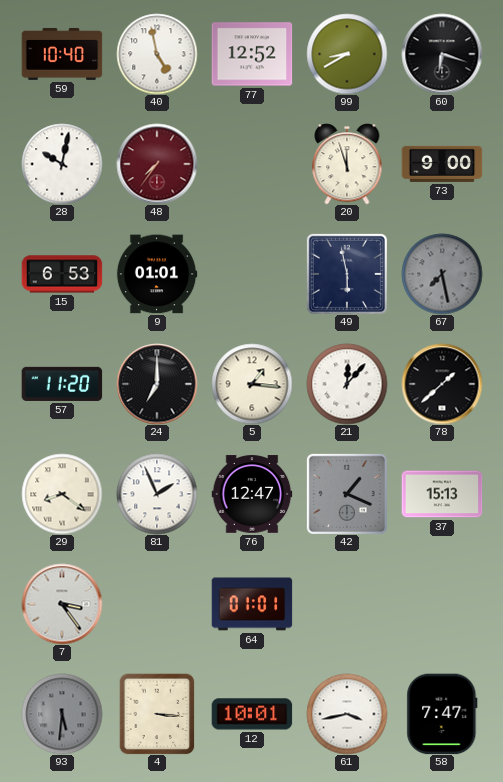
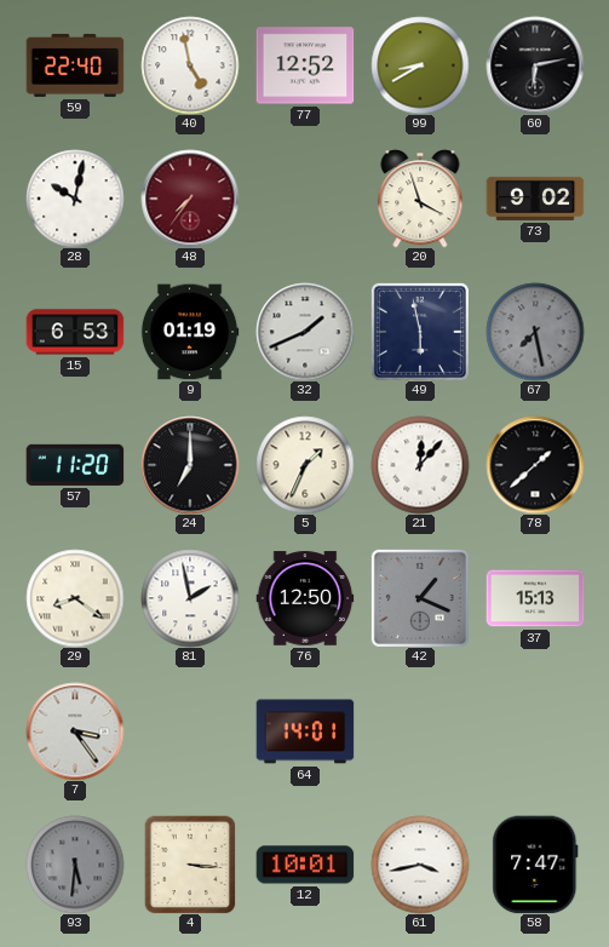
59: 10:40 -> 22:40 (75, 65)
60: 6:18 -> 6:13 (535, 65)
20: 11:57 -> 3:57 (420, 199)
73: 9:00 -> 9:02 (535, 199)
9: 01:01 -> 01:19 (190, 332)
32: none -> 1:41 (305, 332)
5: 1:16 -> 1:34 (305, 465)
81: 1:56 -> 1:58 (190, 598)
76: 12:47 -> 12:50 (305, 598)
64: 01:01 -> 14:01 (305, 731)
